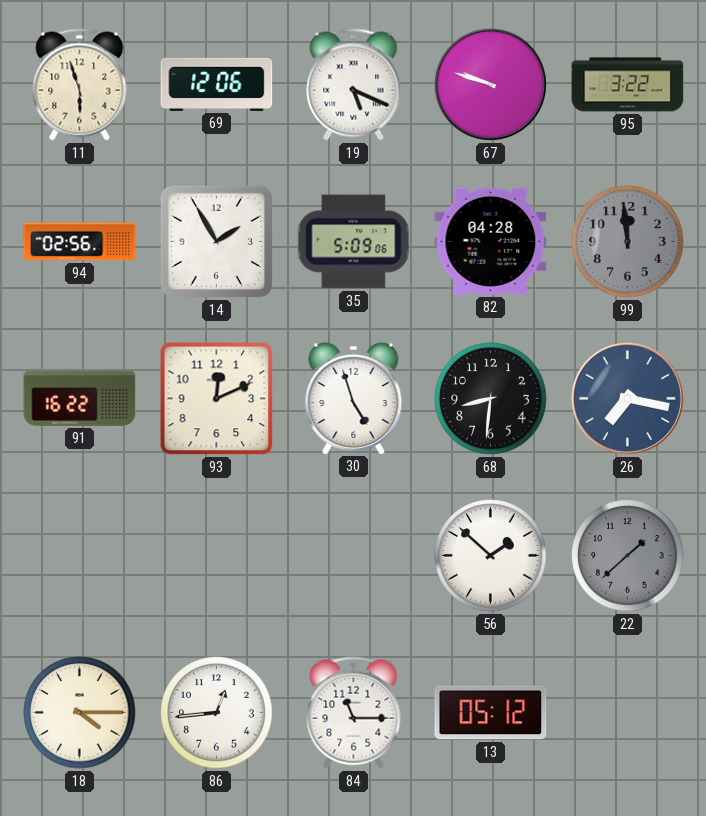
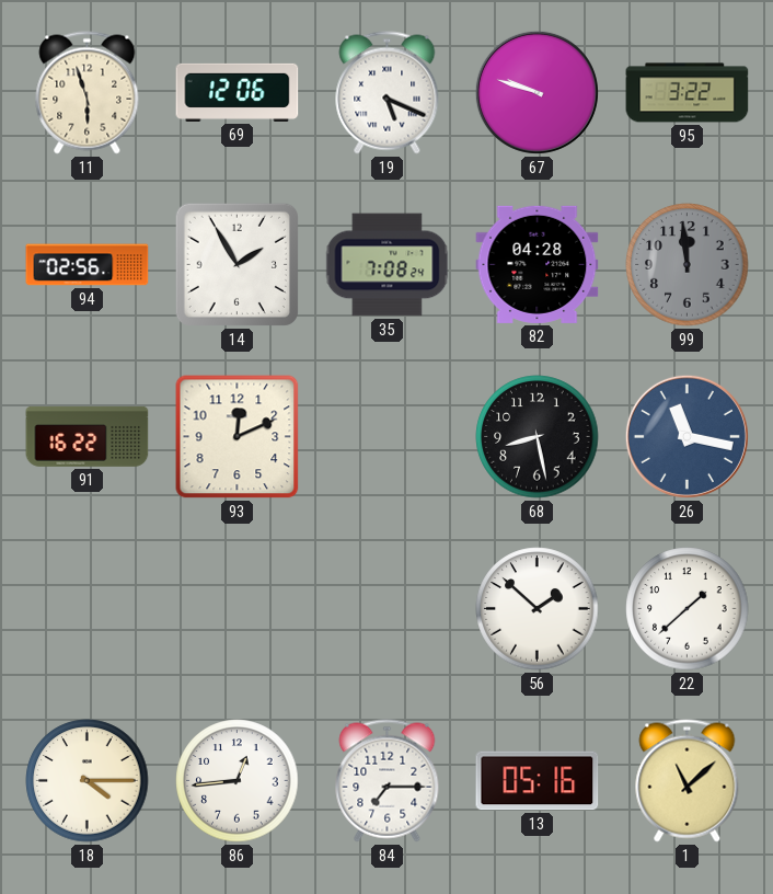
35: 5:09 -> 7:08 (388, 265)
30: 4:57 -> none (354, 398)
68: 8:31 -> 8:28 (538, 437)
26: 7:17 -> 11:17 (687, 436)
22 dial: grey -> white (688, 609)
84: 11:15 -> 7:15 (388, 781)
13: 05:12 -> 05:16 (538, 781)
1: none -> 11:08 (688, 781)
